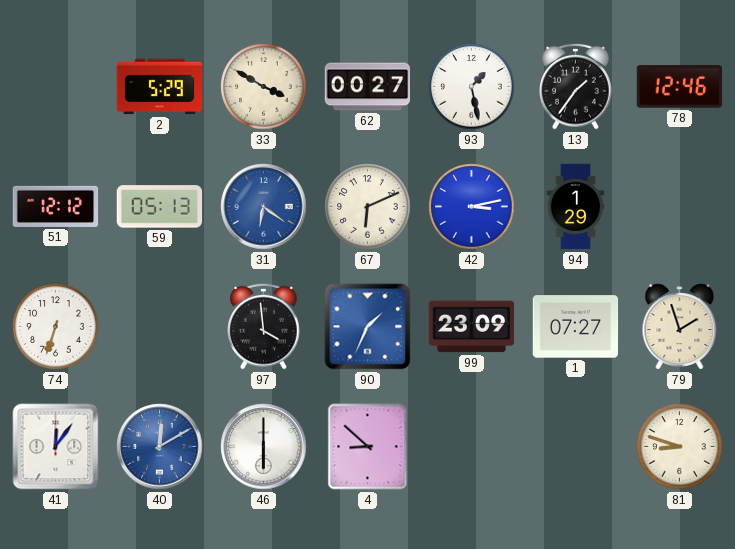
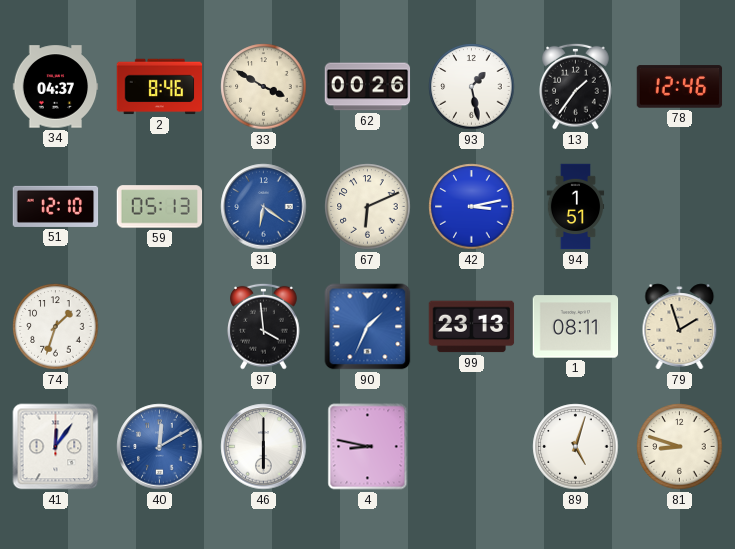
34: none -> 04:37 (56, 87)
2: 5:29 -> 8:46 (160, 87)
62: 00:27 -> 00:26 (368, 87)
51: 12:12 -> 12:10 (56, 206)
94: 1:29 -> 1:51 (576, 207)
74: 6:33 -> 1:33 (56, 327)
99: 23:09 -> 23:13 (472, 327)
1: 07:27 -> 08:11 (576, 327)
4: 8:52 -> 8:47 (368, 447)
89: none -> 5:03 (576, 447)
